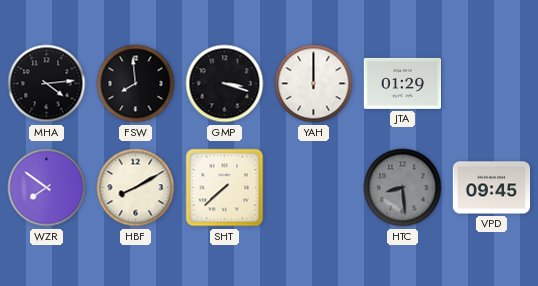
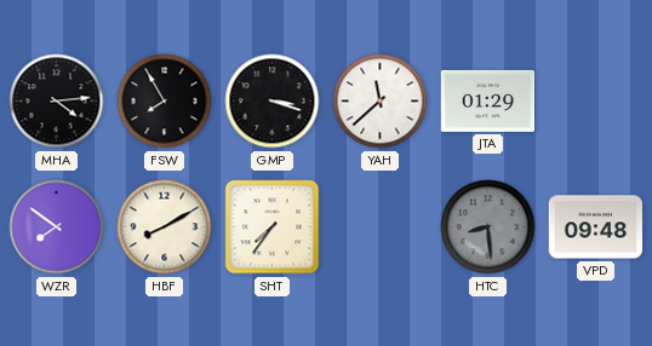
FSW: 7:59 -> 7:55 (165, 102)
YAH: 12:00 -> 11:38 (381, 102)
SHT: 7:38 -> 7:36 (273, 227)
VPD: 09:45 -> 09:48 (596, 227)
